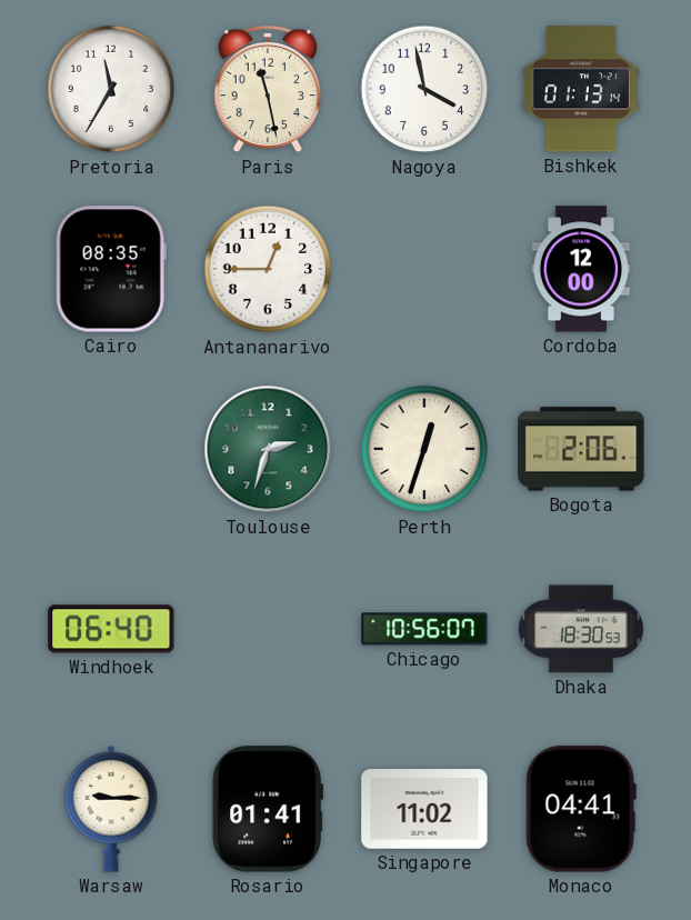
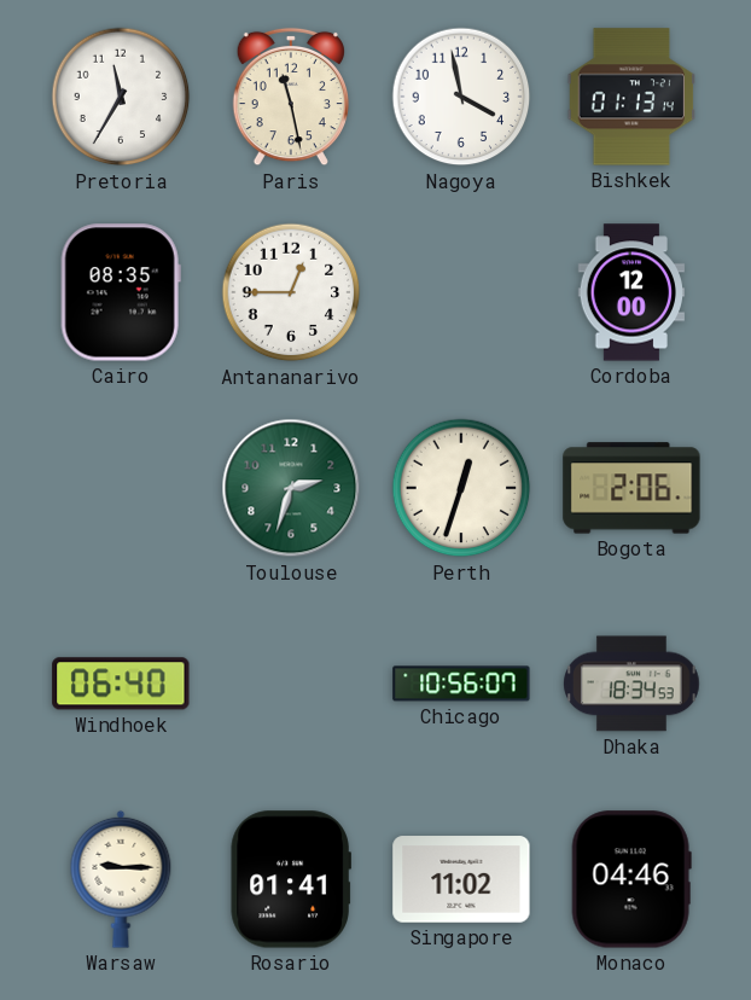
Dhaka: 18:30 -> 18:34 (633, 684)
Monaco: 04:41 -> 04:46 (631, 879)
